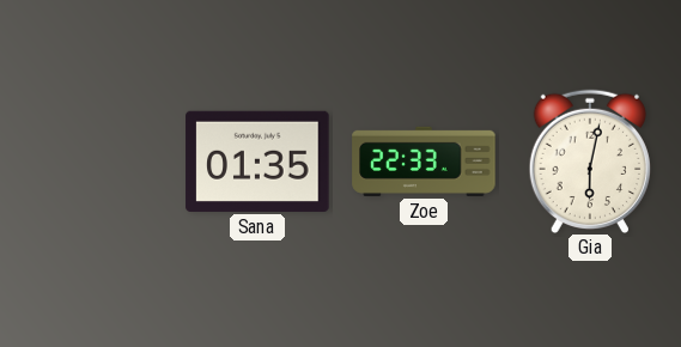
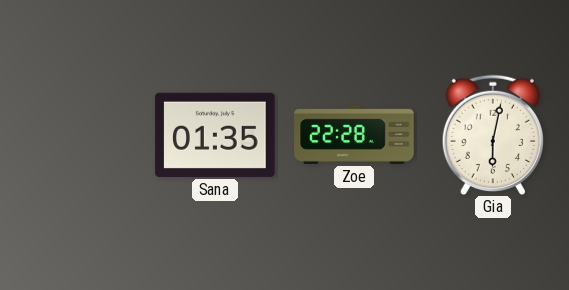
Zoe: 22:33 -> 22:28 (354, 135)
